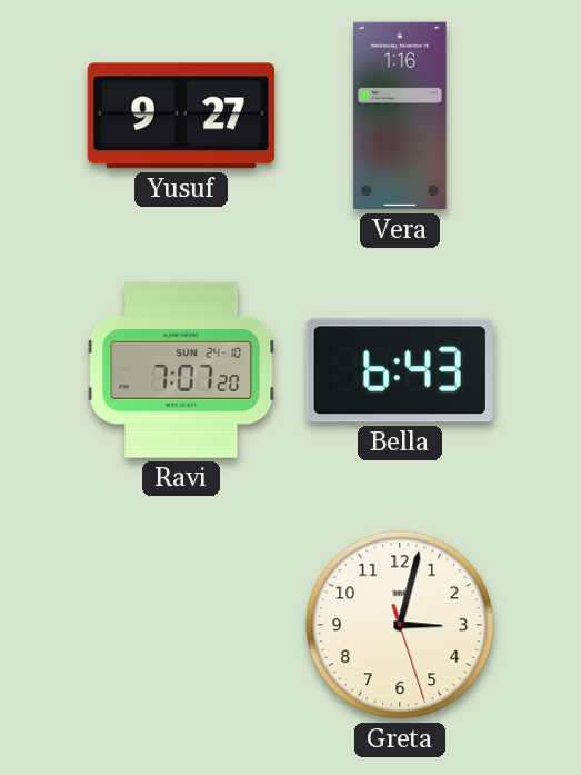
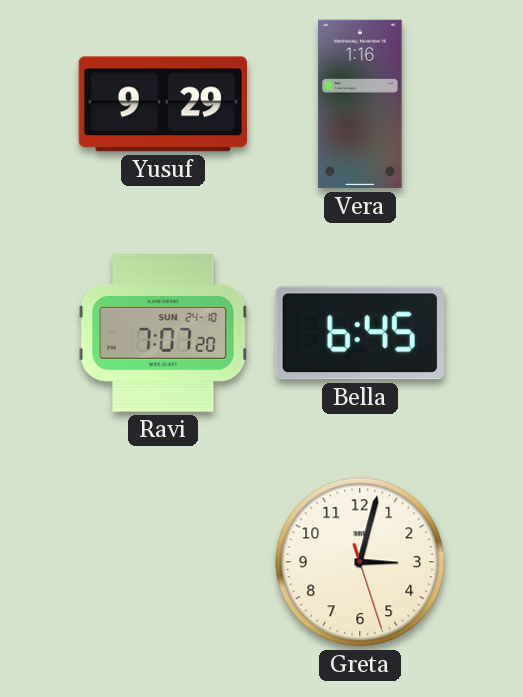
Yusuf: 9:27 -> 9:29 (162, 104)
Bella: 6:43 -> 6:45 (360, 333)
